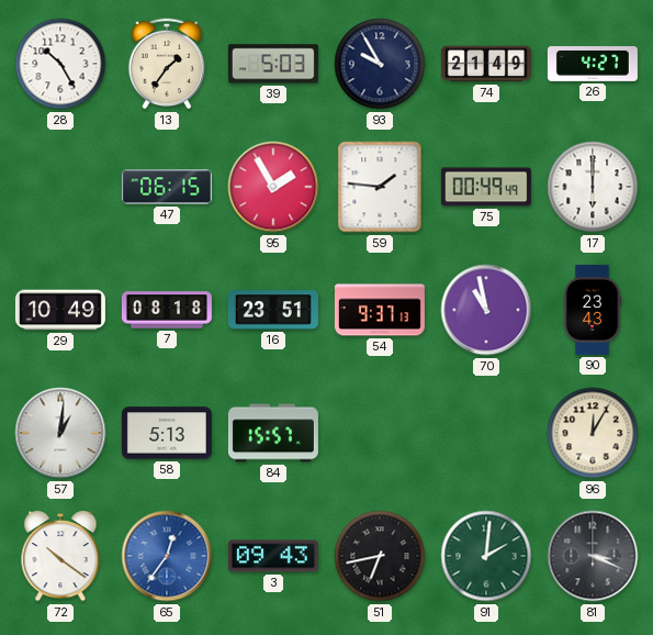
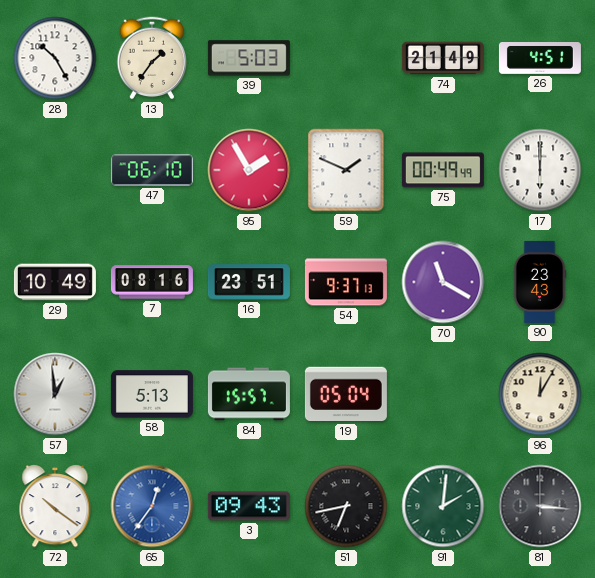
93: 9:55 -> none (380, 64)
26: 4:27 -> 4:51 (540, 59)
47: 06:15 -> 06:10 (152, 170)
59: 1:46 -> 1:49 (346, 170)
7: 08:18 -> 08:16 (152, 282)
70: 10:58 -> 11:20 (443, 282)
57: 1:01 -> 12:59 (55, 394)
19: none -> 05:04 (346, 394)
81: 3:19 -> 3:16 (540, 506)
